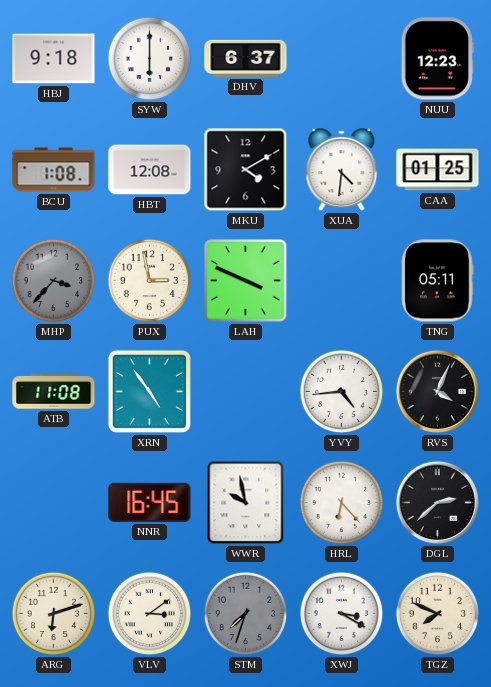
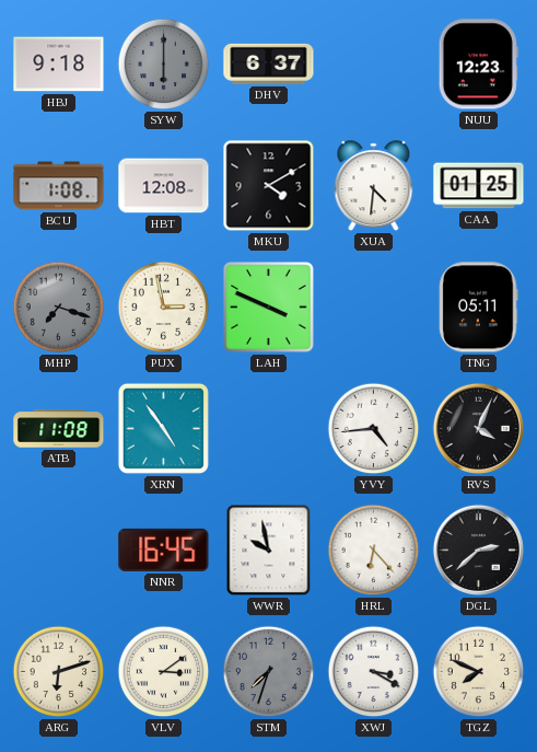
SYW dial: white -> grey (164, 65)
MHP: 3:37 -> 7:18 (59, 308)
